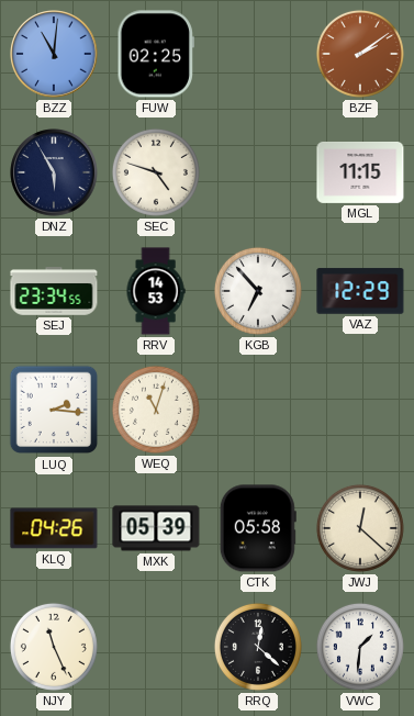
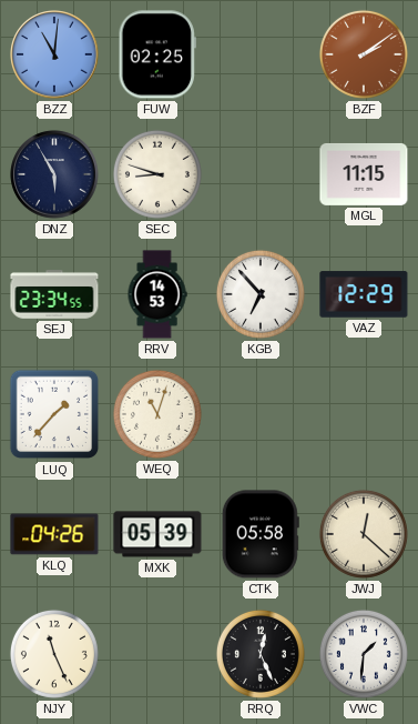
SEC: 4:48 -> 8:48 (157, 174)
LUQ: 2:16 -> 1:37 (54, 414)
RRQ: 12:22 -> 12:26 (261, 654)
